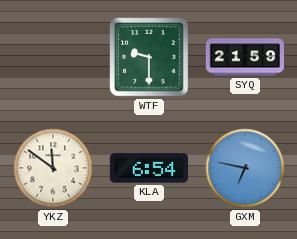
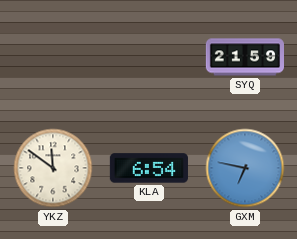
WTF: 9:30 -> none (149, 57)
